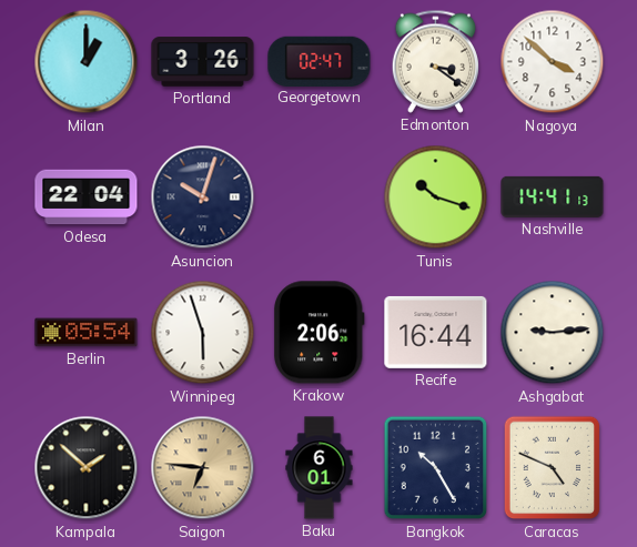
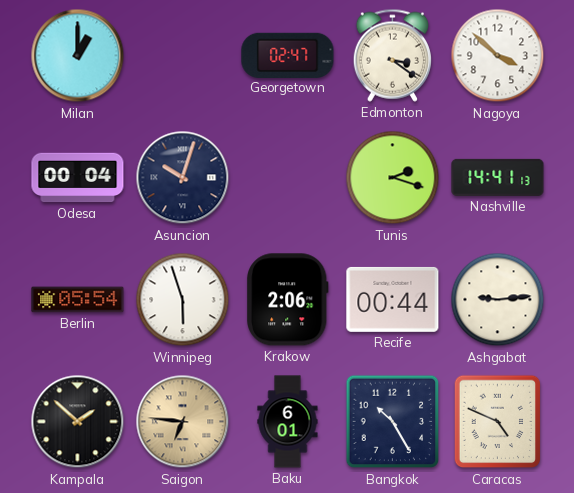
Portland: 3:26 -> none (203, 62)
Odesa: 22:04 -> 00:04 (78, 178)
Tunis: 10:18 -> 2:18 (393, 178)
Recife: 16:44 -> 00:44 (393, 299)
